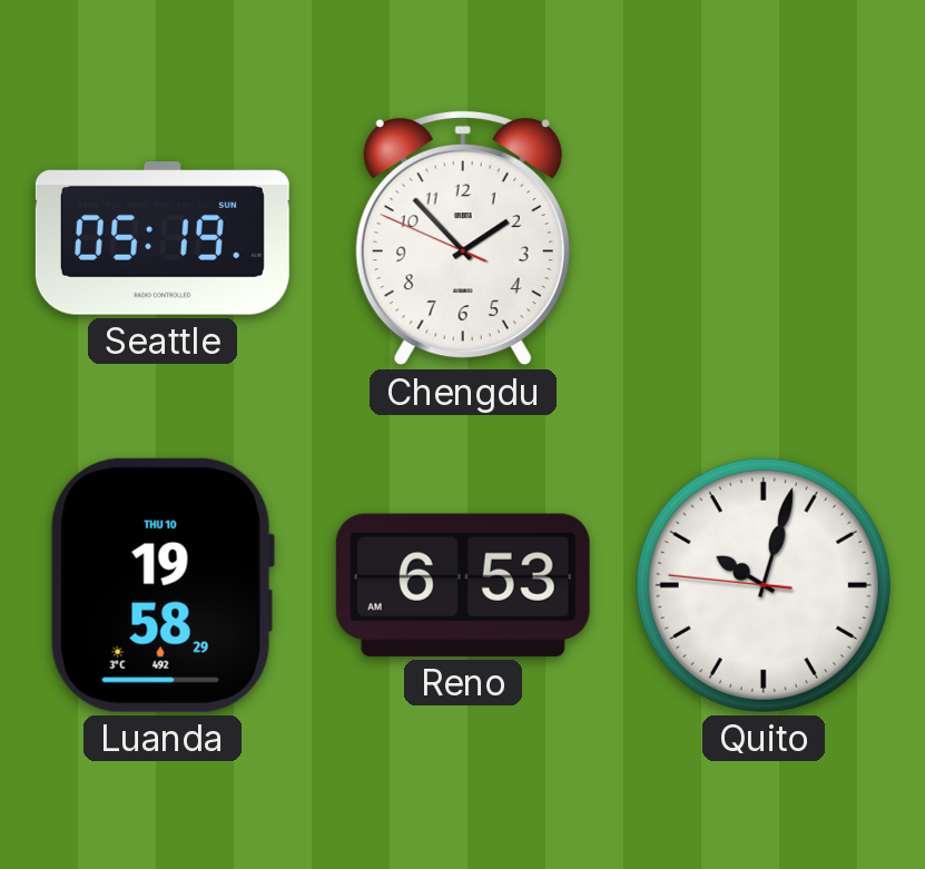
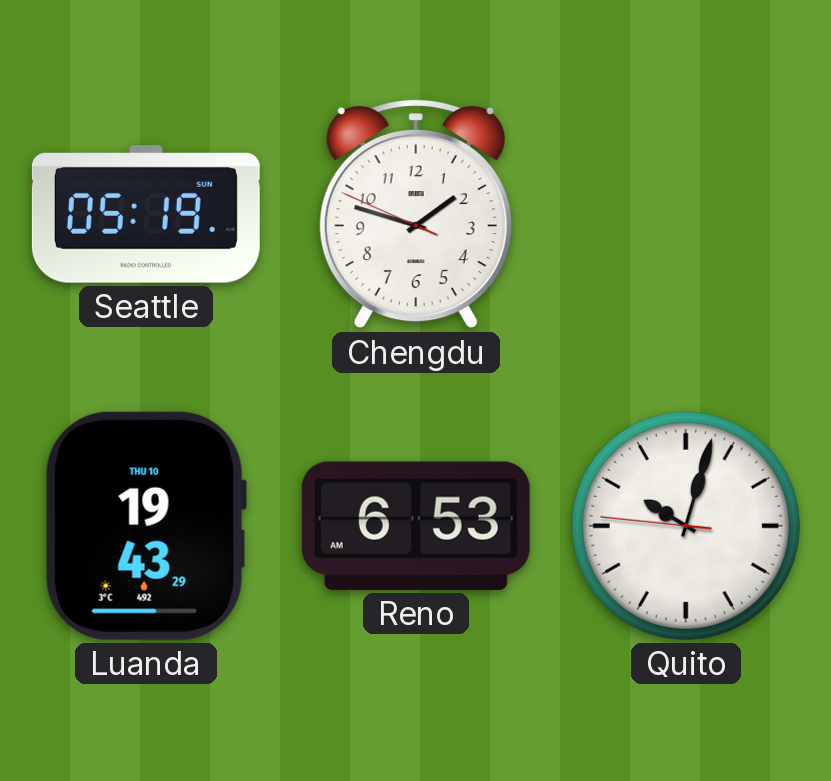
Chengdu: 1:52 -> 1:47 (416, 214)
Luanda: 19:58 -> 19:43 (146, 526)
